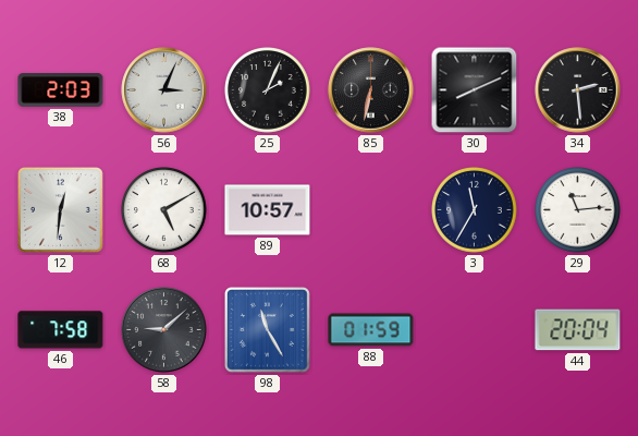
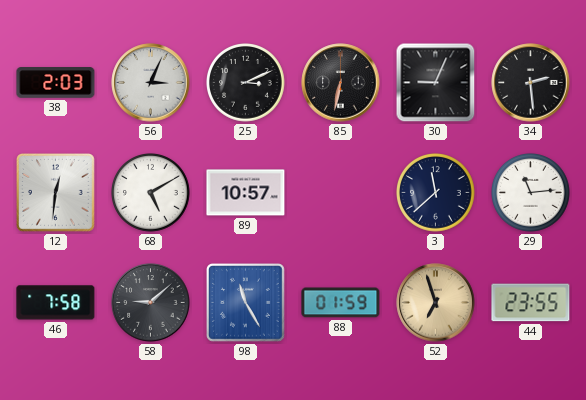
25: 2:04 -> 3:11 (246, 83)
30: 8:11 -> 9:04 (436, 83)
3: 11:35 -> 11:38 (436, 193)
52: none -> 6:57 (436, 303)
44: 20:04 -> 23:55 (531, 303)
